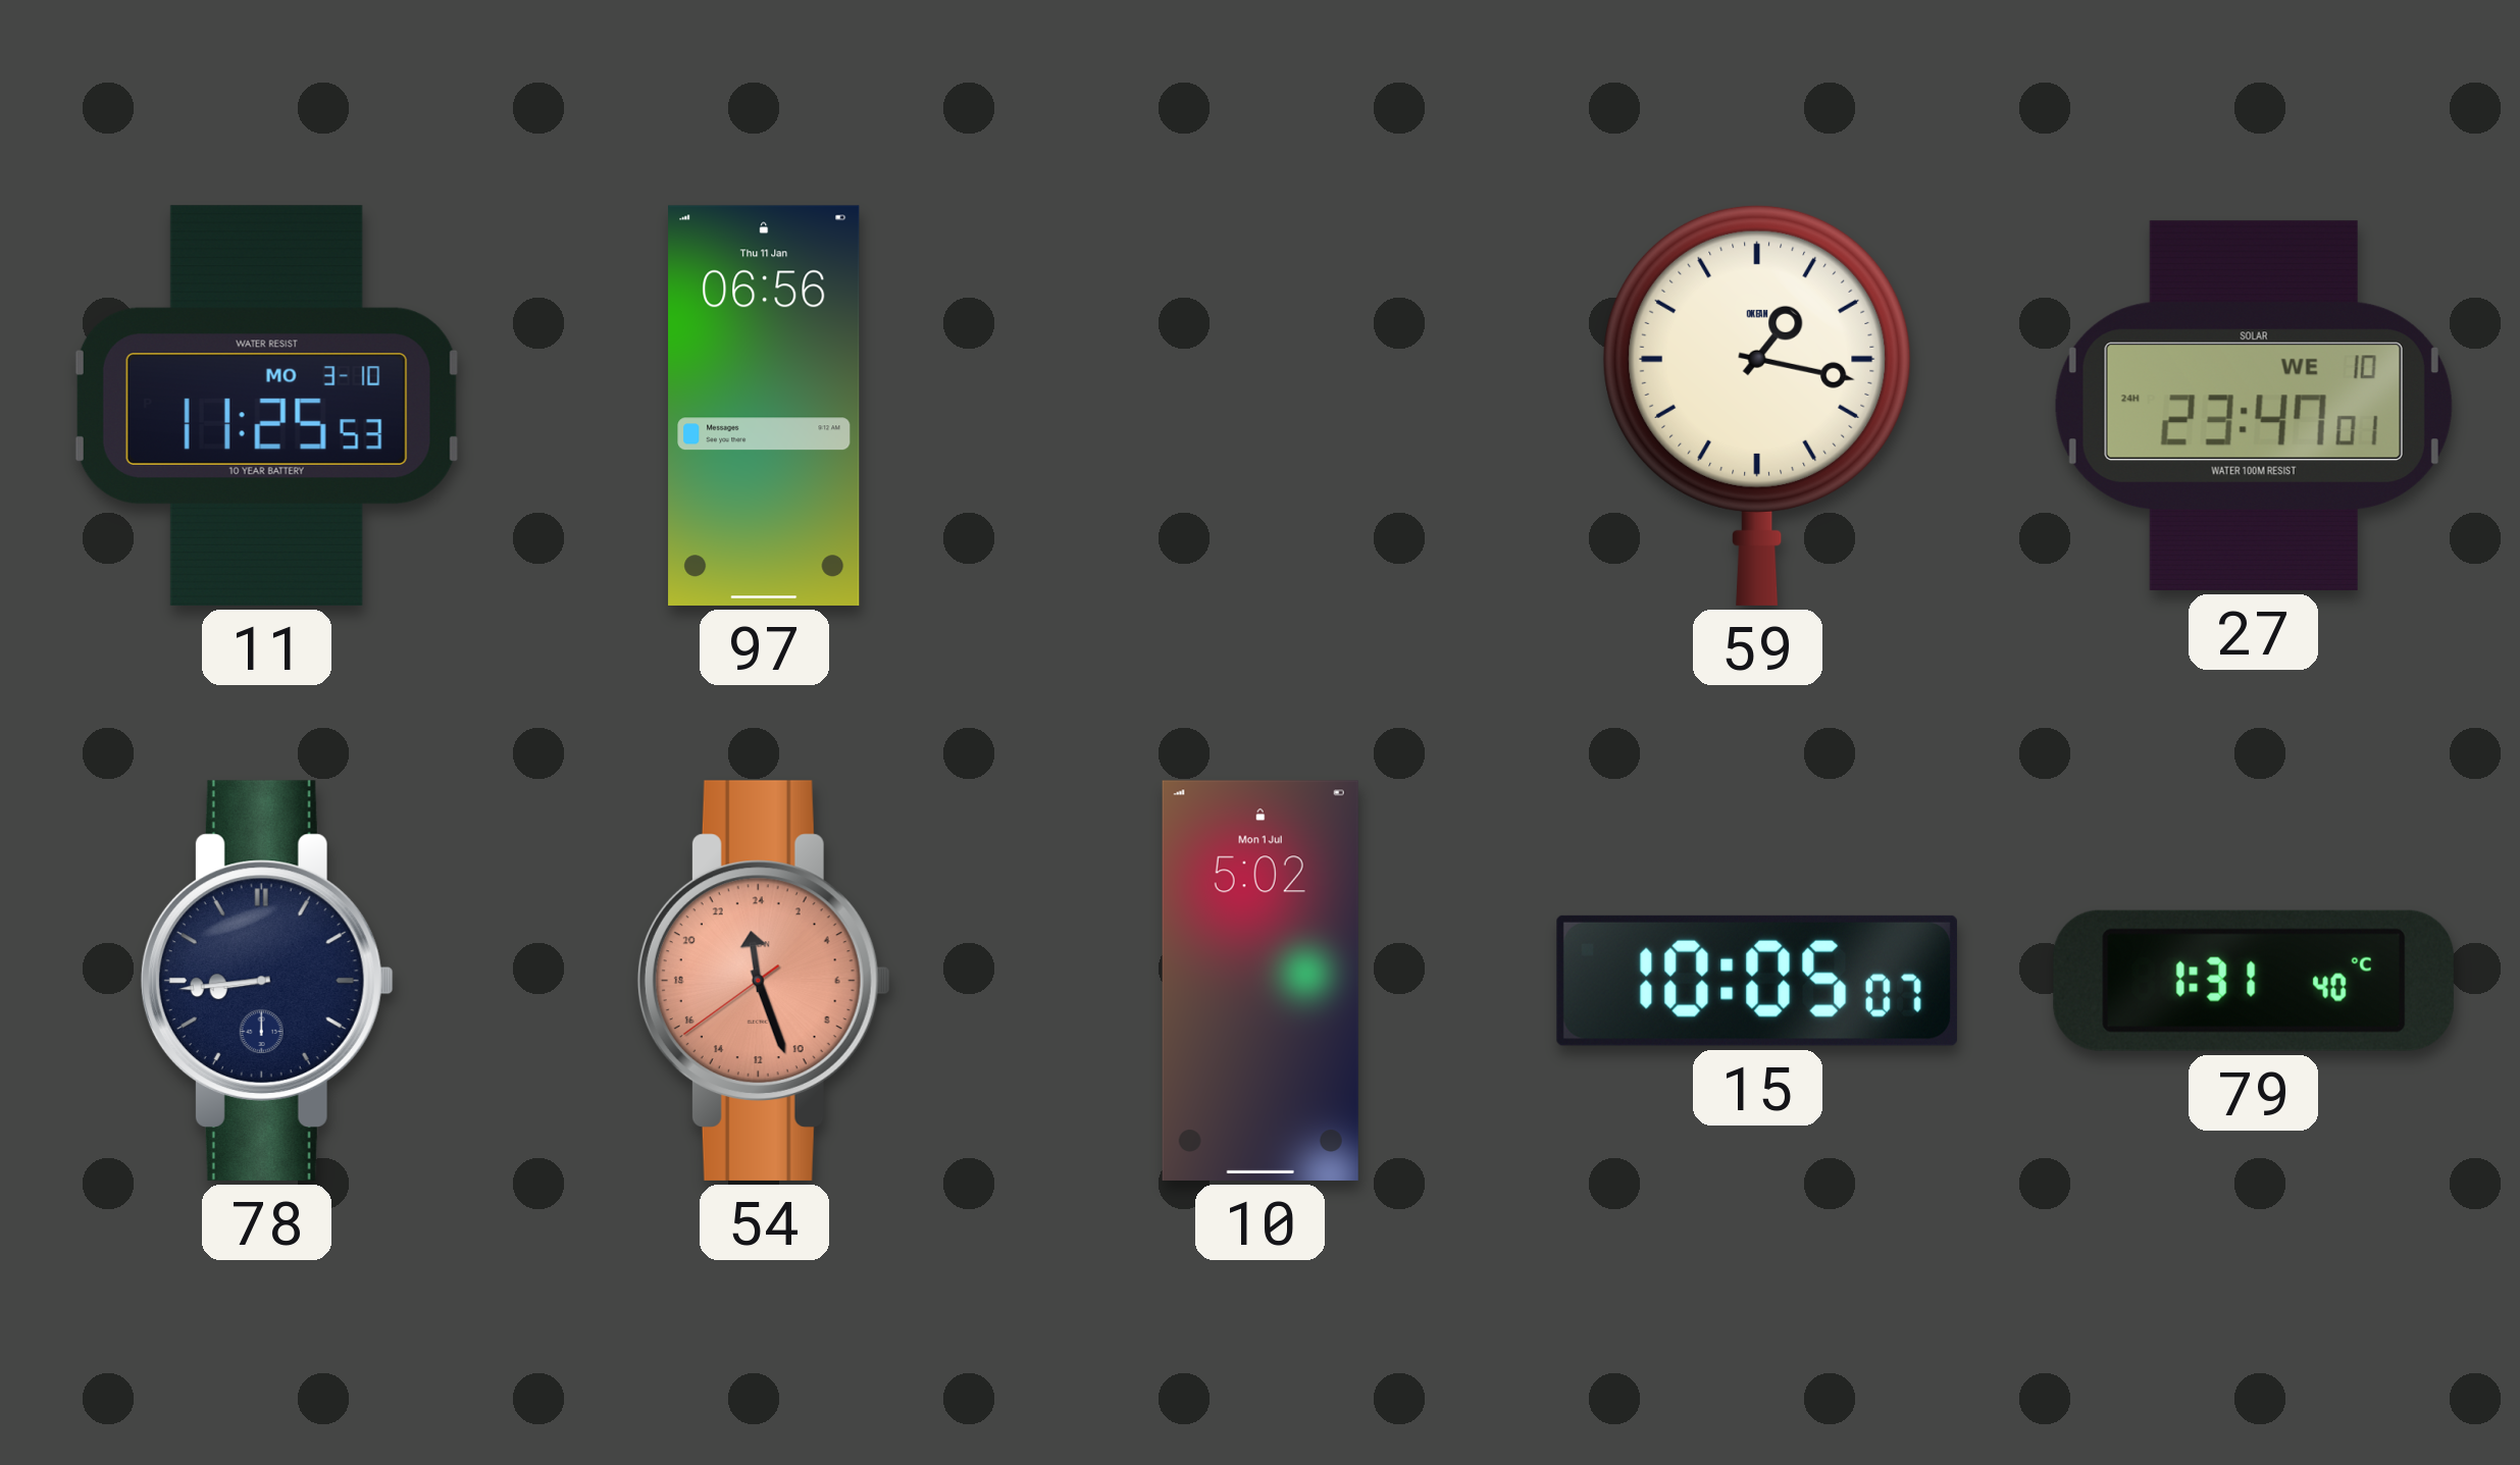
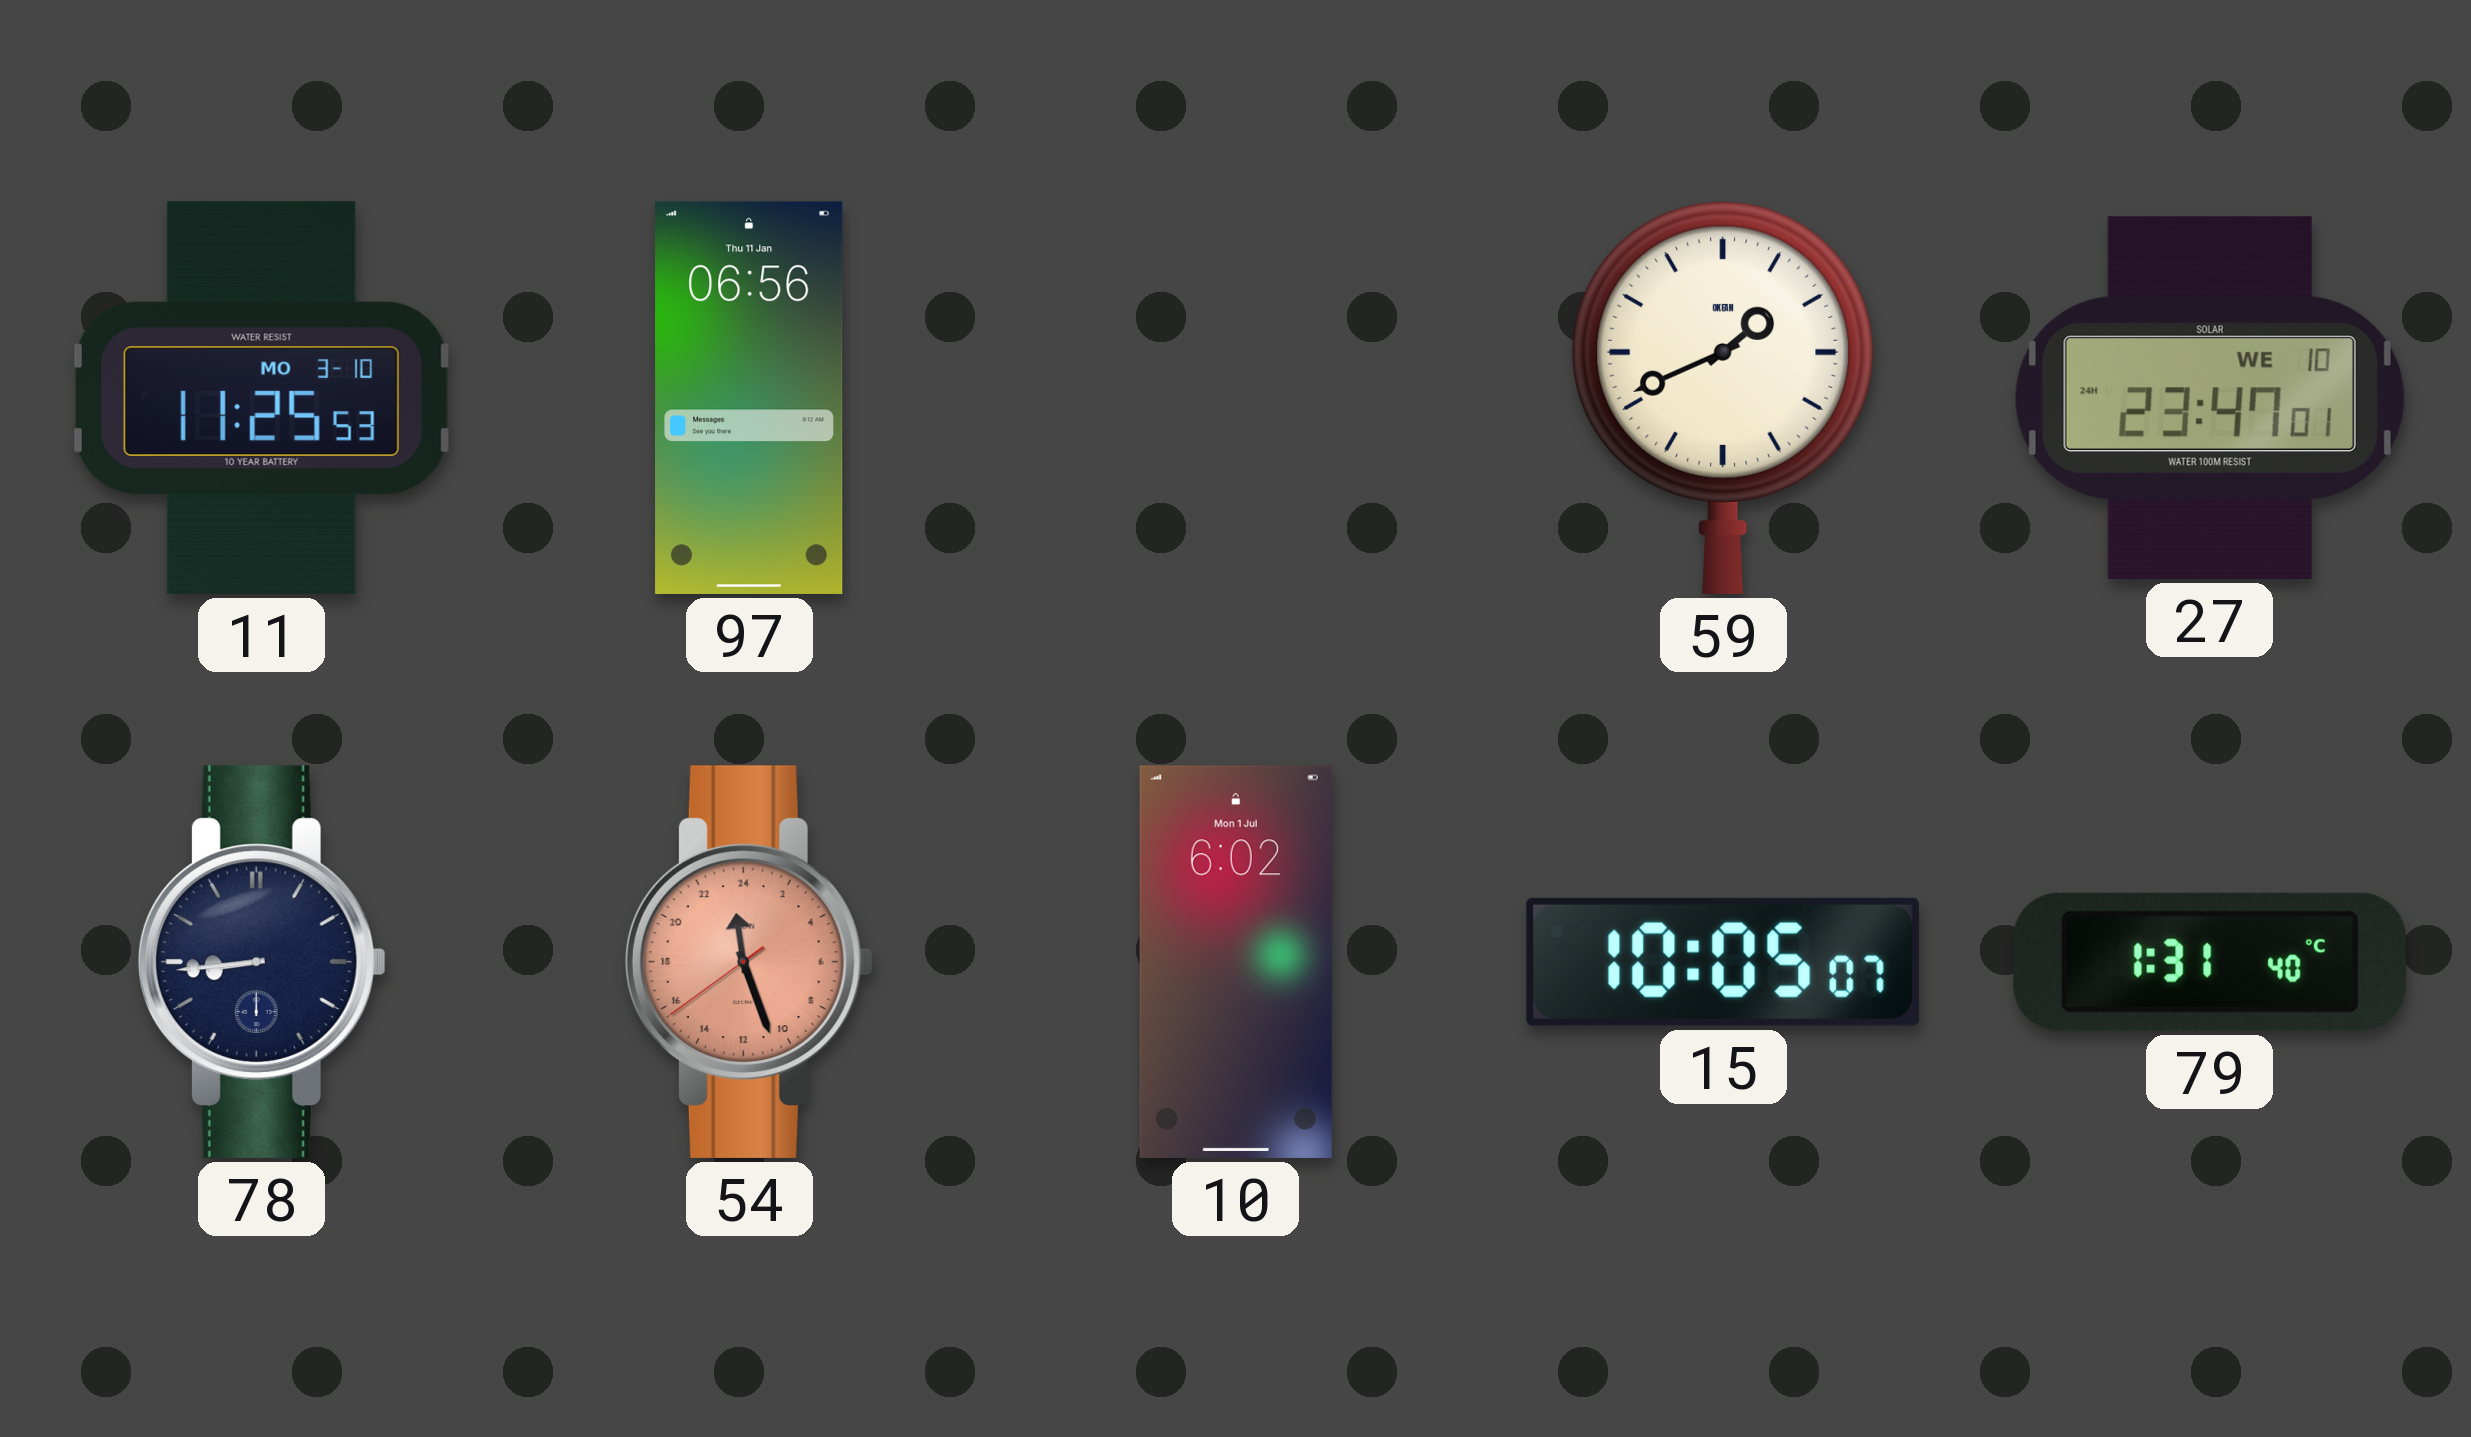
59: 1:17 -> 1:41 (1723, 397)
10: 5:02 -> 6:02 (1236, 962)
